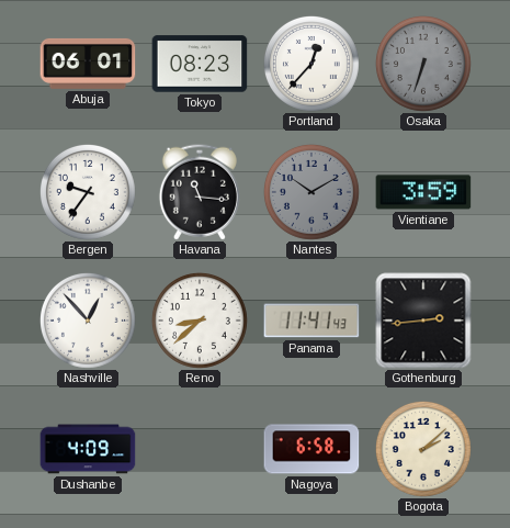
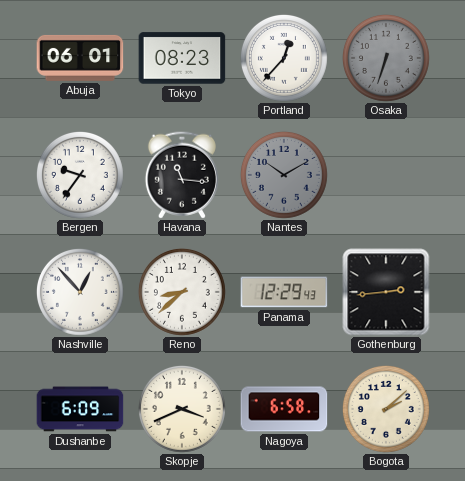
Vientiane: 3:59 -> none (423, 192)
Panama: 11:41 -> 12:29 (284, 292)
Dushanbe: 4:09 -> 6:09 (80, 409)
Skopje: none -> 3:41 (182, 409)
